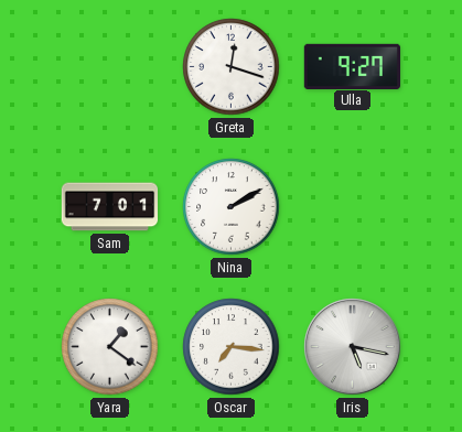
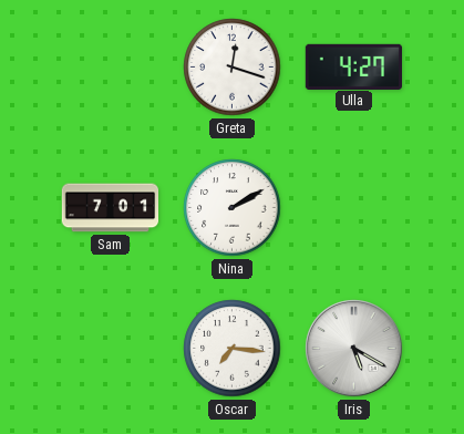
Ulla: 9:27 -> 4:27 (353, 66)
Yara: 1:21 -> none (110, 347)
Iris: 5:17 -> 5:20 (354, 349)
